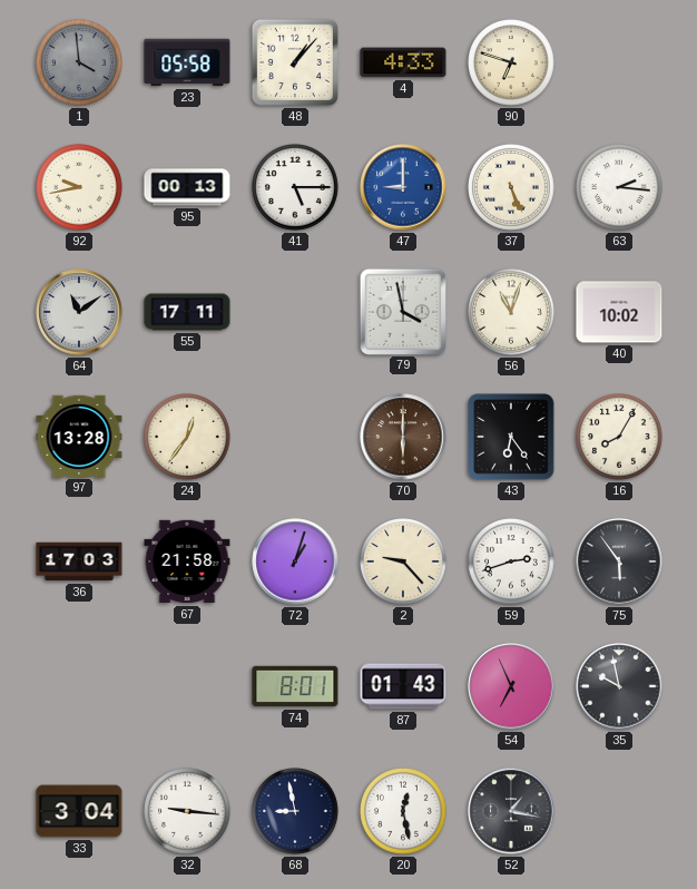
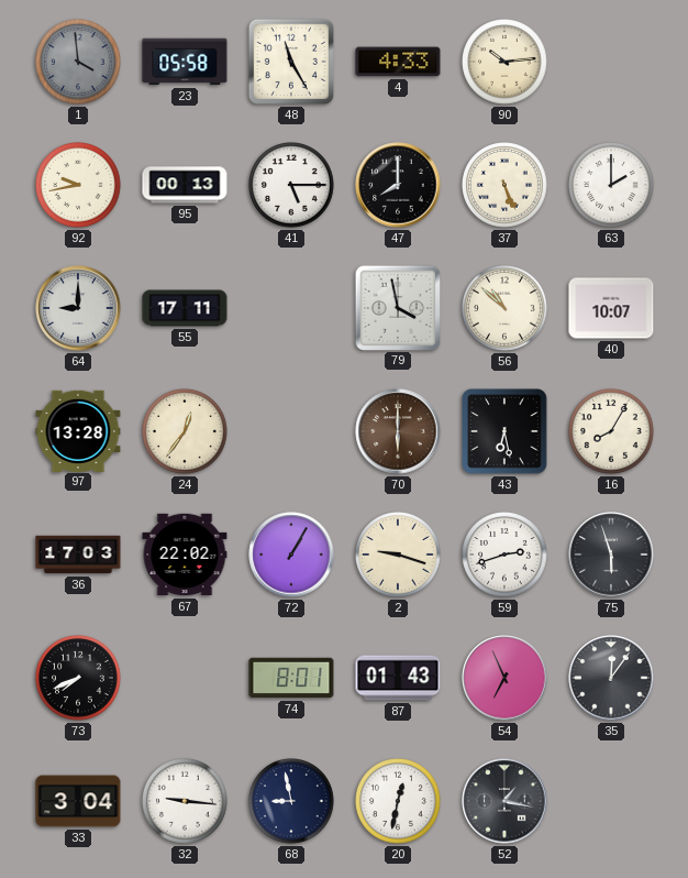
48: 1:07 -> 11:25 (291, 62)
90: 6:48 -> 10:14 (504, 62)
47: 9:00 -> 8:00 (398, 185)
47 dial: blue -> black (398, 185)
63: 2:16 -> 2:00 (611, 185)
64: 11:09 -> 9:00 (78, 308)
56: 11:03 -> 10:52 (504, 308)
40: 10:02 -> 10:07 (611, 308)
43: 6:24 -> 6:28 (504, 431)
67: 21:58 -> 22:02 (185, 555)
72: 1:03 -> 1:05 (291, 555)
2: 9:23 -> 9:18 (398, 555)
75: 5:54 -> 5:57 (611, 555)
73: none -> 7:41 (78, 678)
35: 9:58 -> 12:06 (611, 678)
20: 12:28 -> 12:32 (398, 801)
